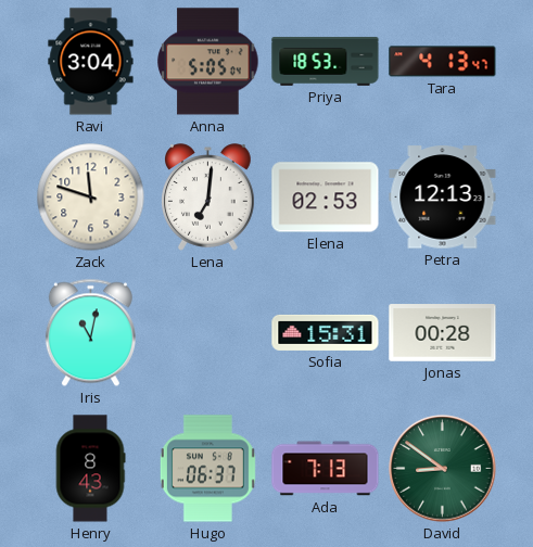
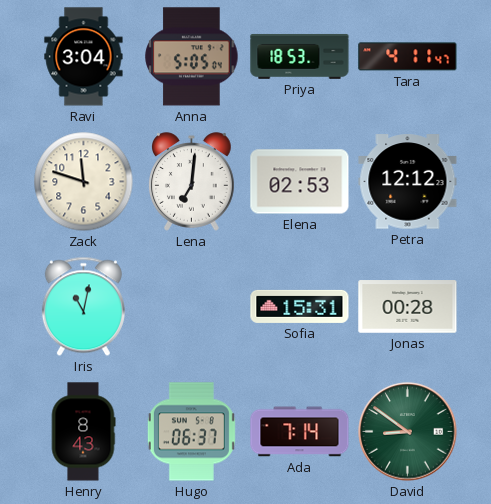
Tara: 4:13 -> 4:11 (408, 57)
Petra: 12:13 -> 12:12 (408, 182)
Ada: 7:13 -> 7:14 (300, 432)
